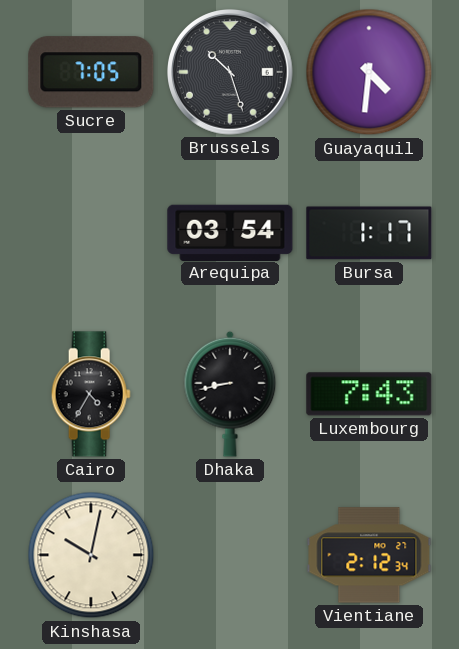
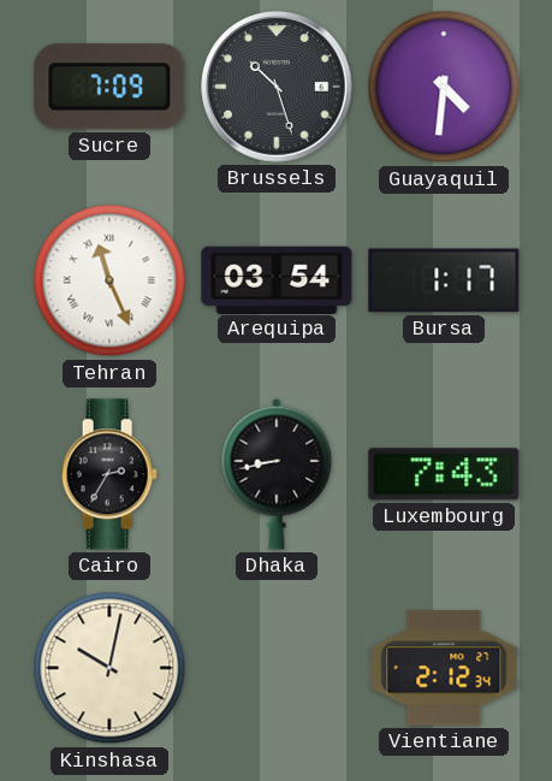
Sucre: 7:05 -> 7:09 (109, 87)
Tehran: none -> 11:26 (109, 280)
Cairo: 4:35 -> 2:35 (109, 474)
